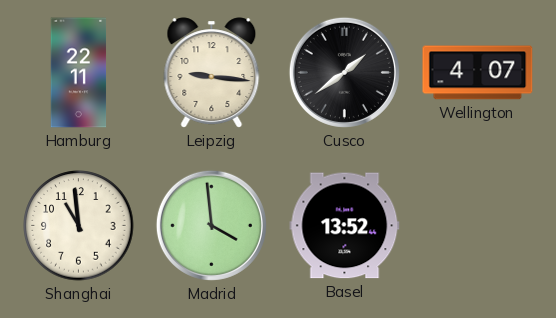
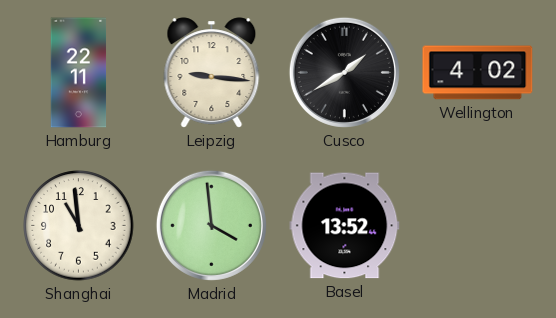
Cusco: 1:39 -> 1:40 (344, 72)
Wellington: 4:07 -> 4:02 (478, 73)
